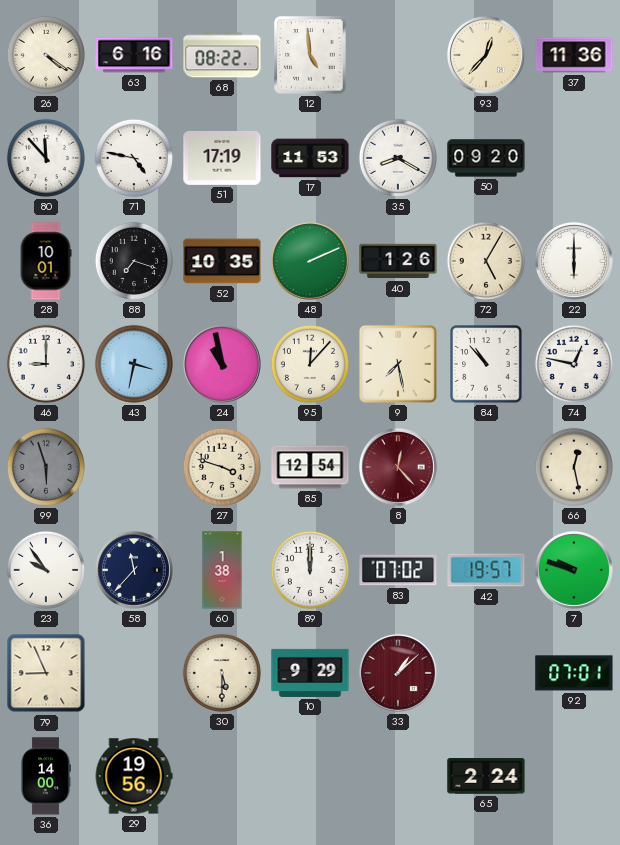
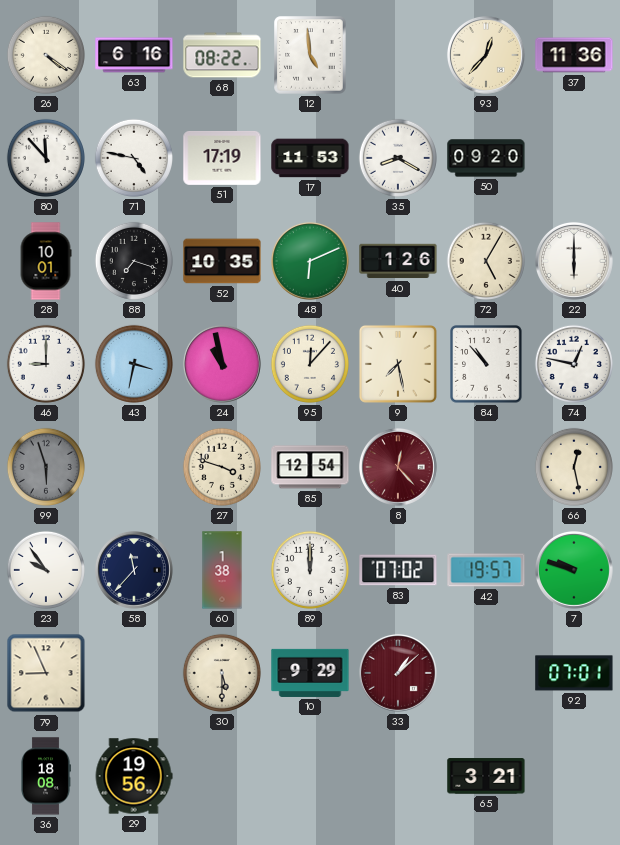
48: 2:11 -> 6:11 (310, 261)
36: 14:00 -> 18:08 (45, 776)
65: 2:24 -> 3:21 (486, 776)
